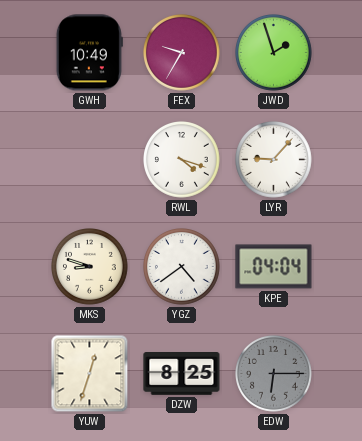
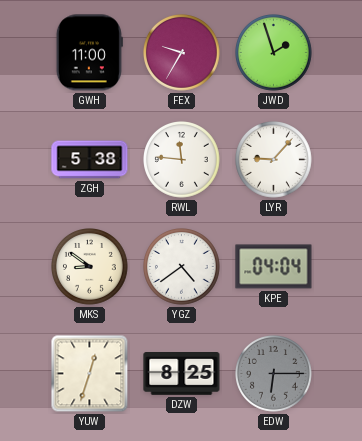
GWH: 10:49 -> 11:00 (89, 53)
ZGH: none -> 5:38 (90, 160)
RWL: 4:18 -> 11:46 (182, 160)
MKS: 8:48 -> 8:51 (90, 267)
